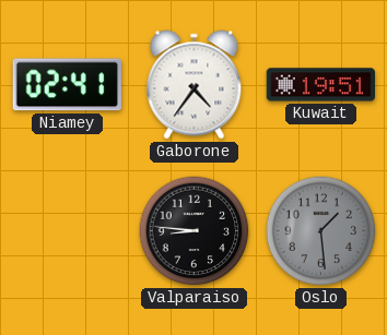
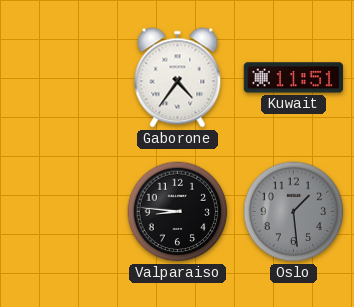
Niamey: 02:41 -> none (67, 85)
Kuwait: 19:51 -> 11:51 (294, 78)
